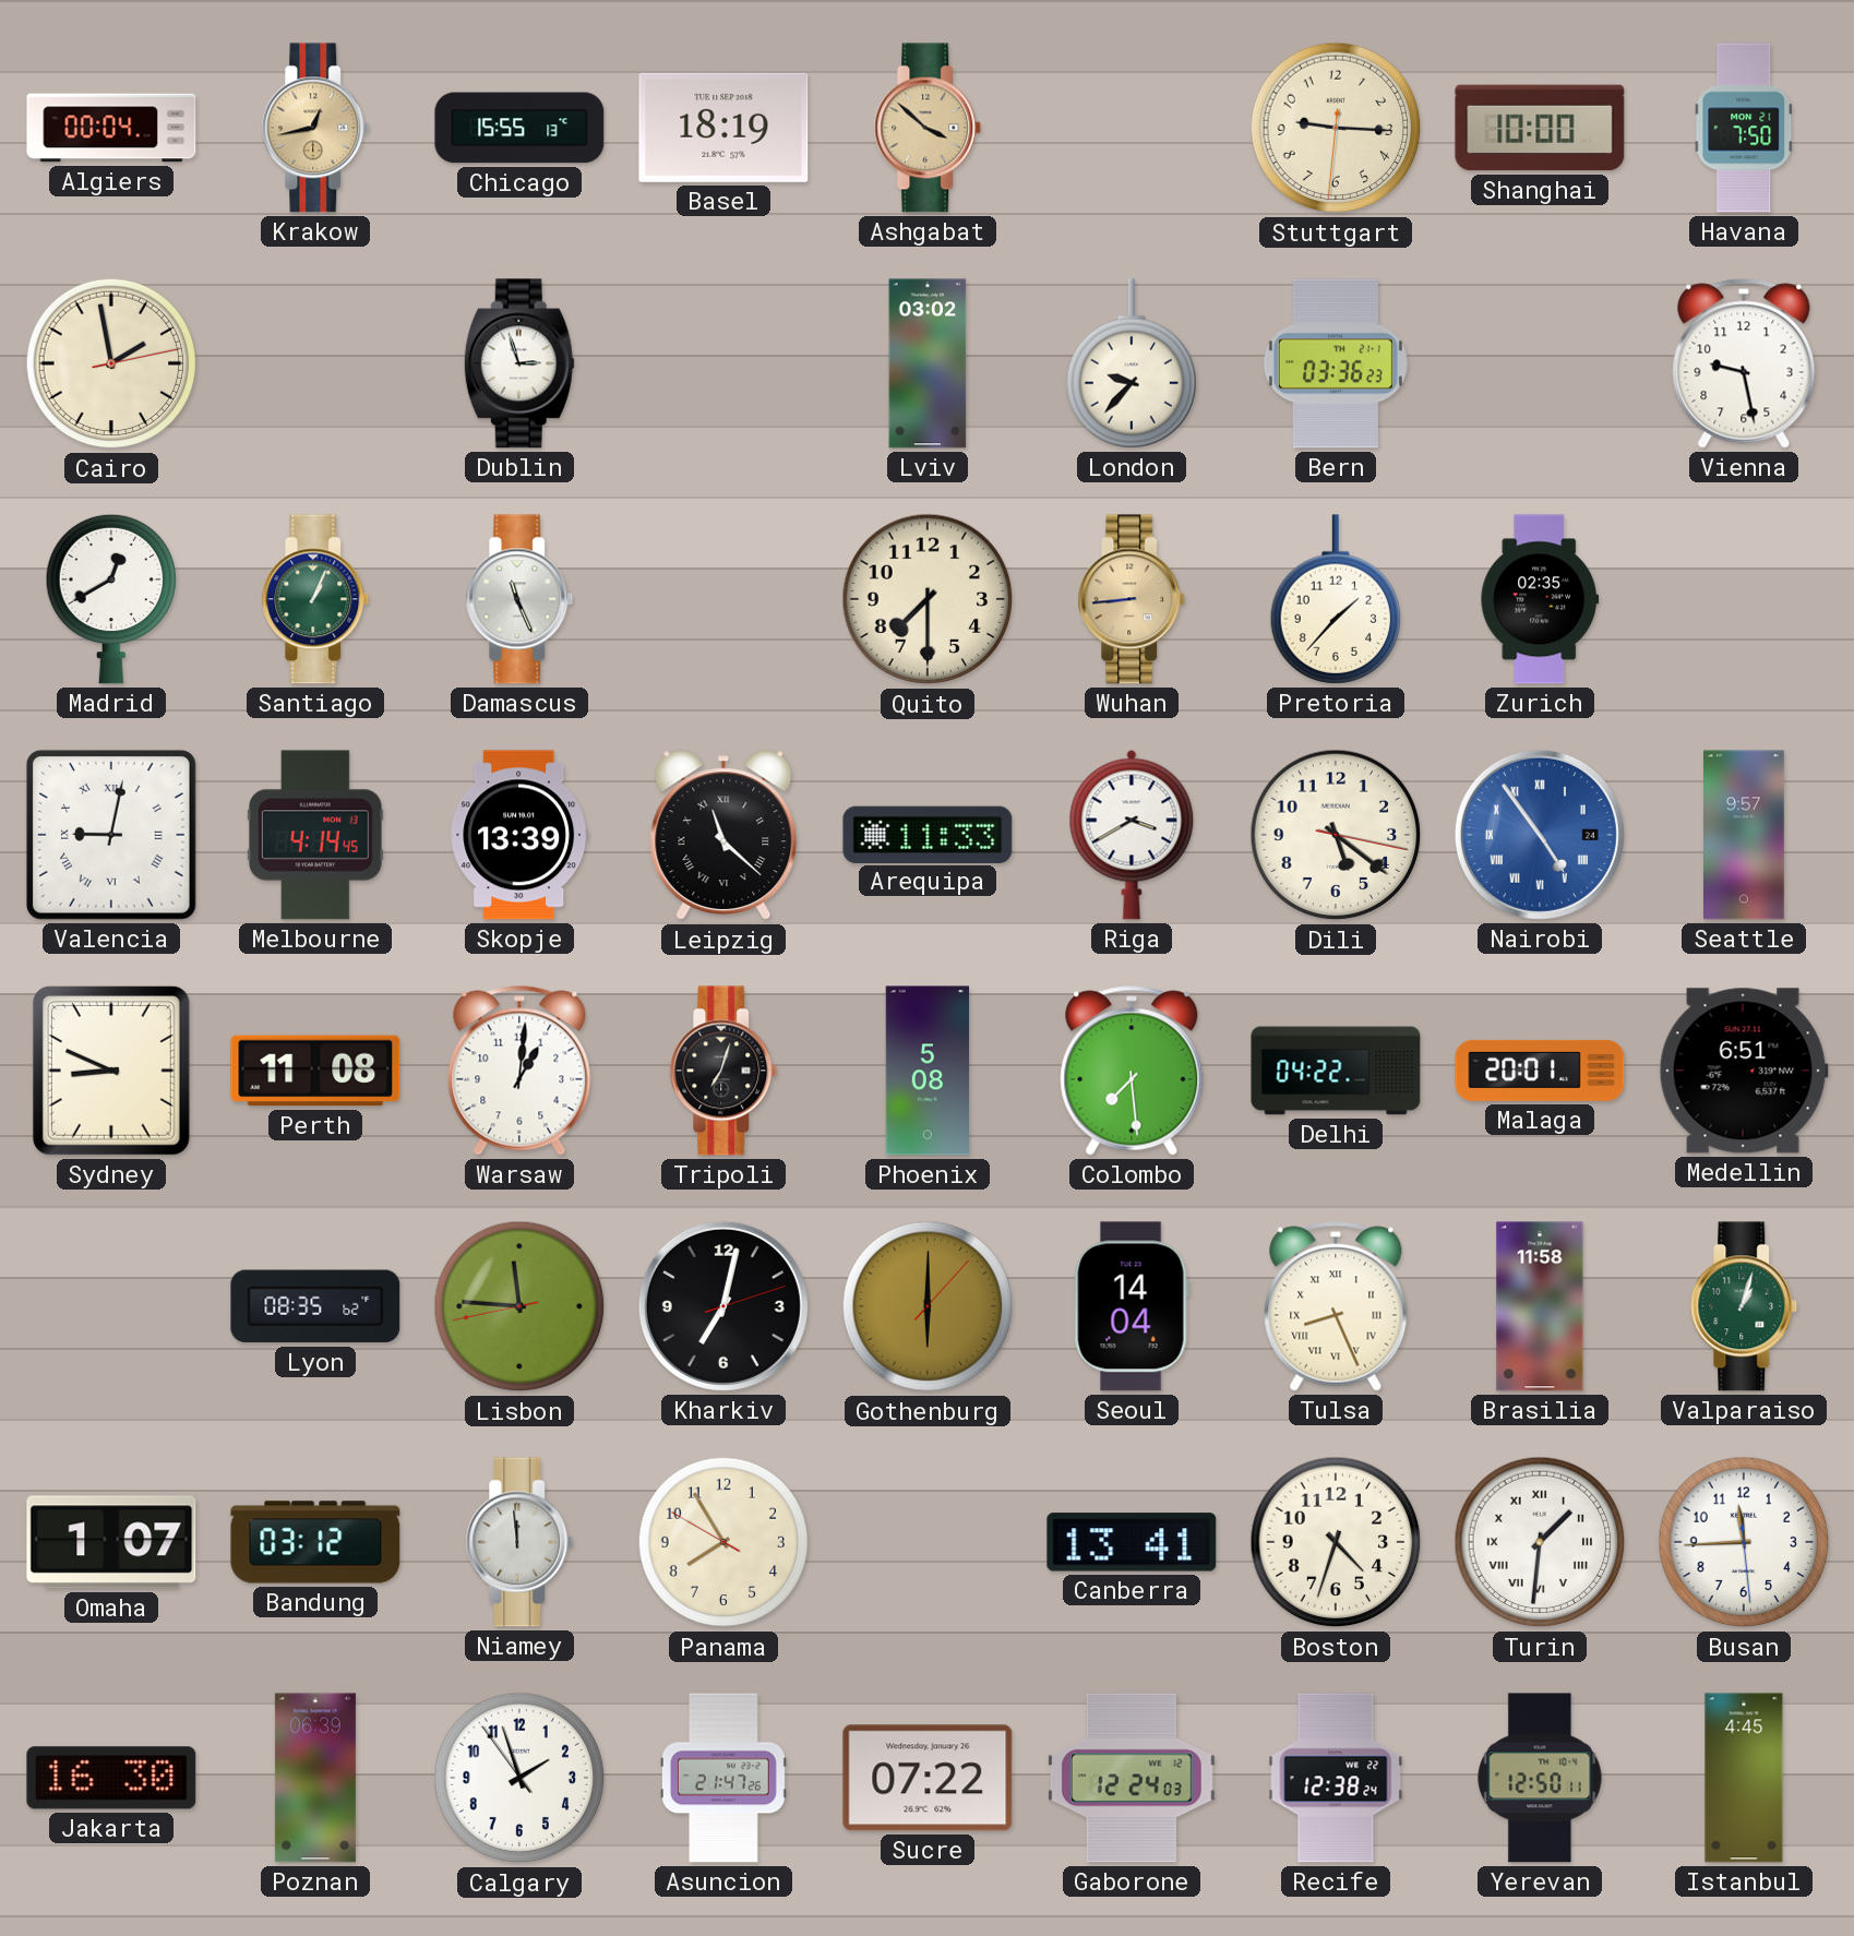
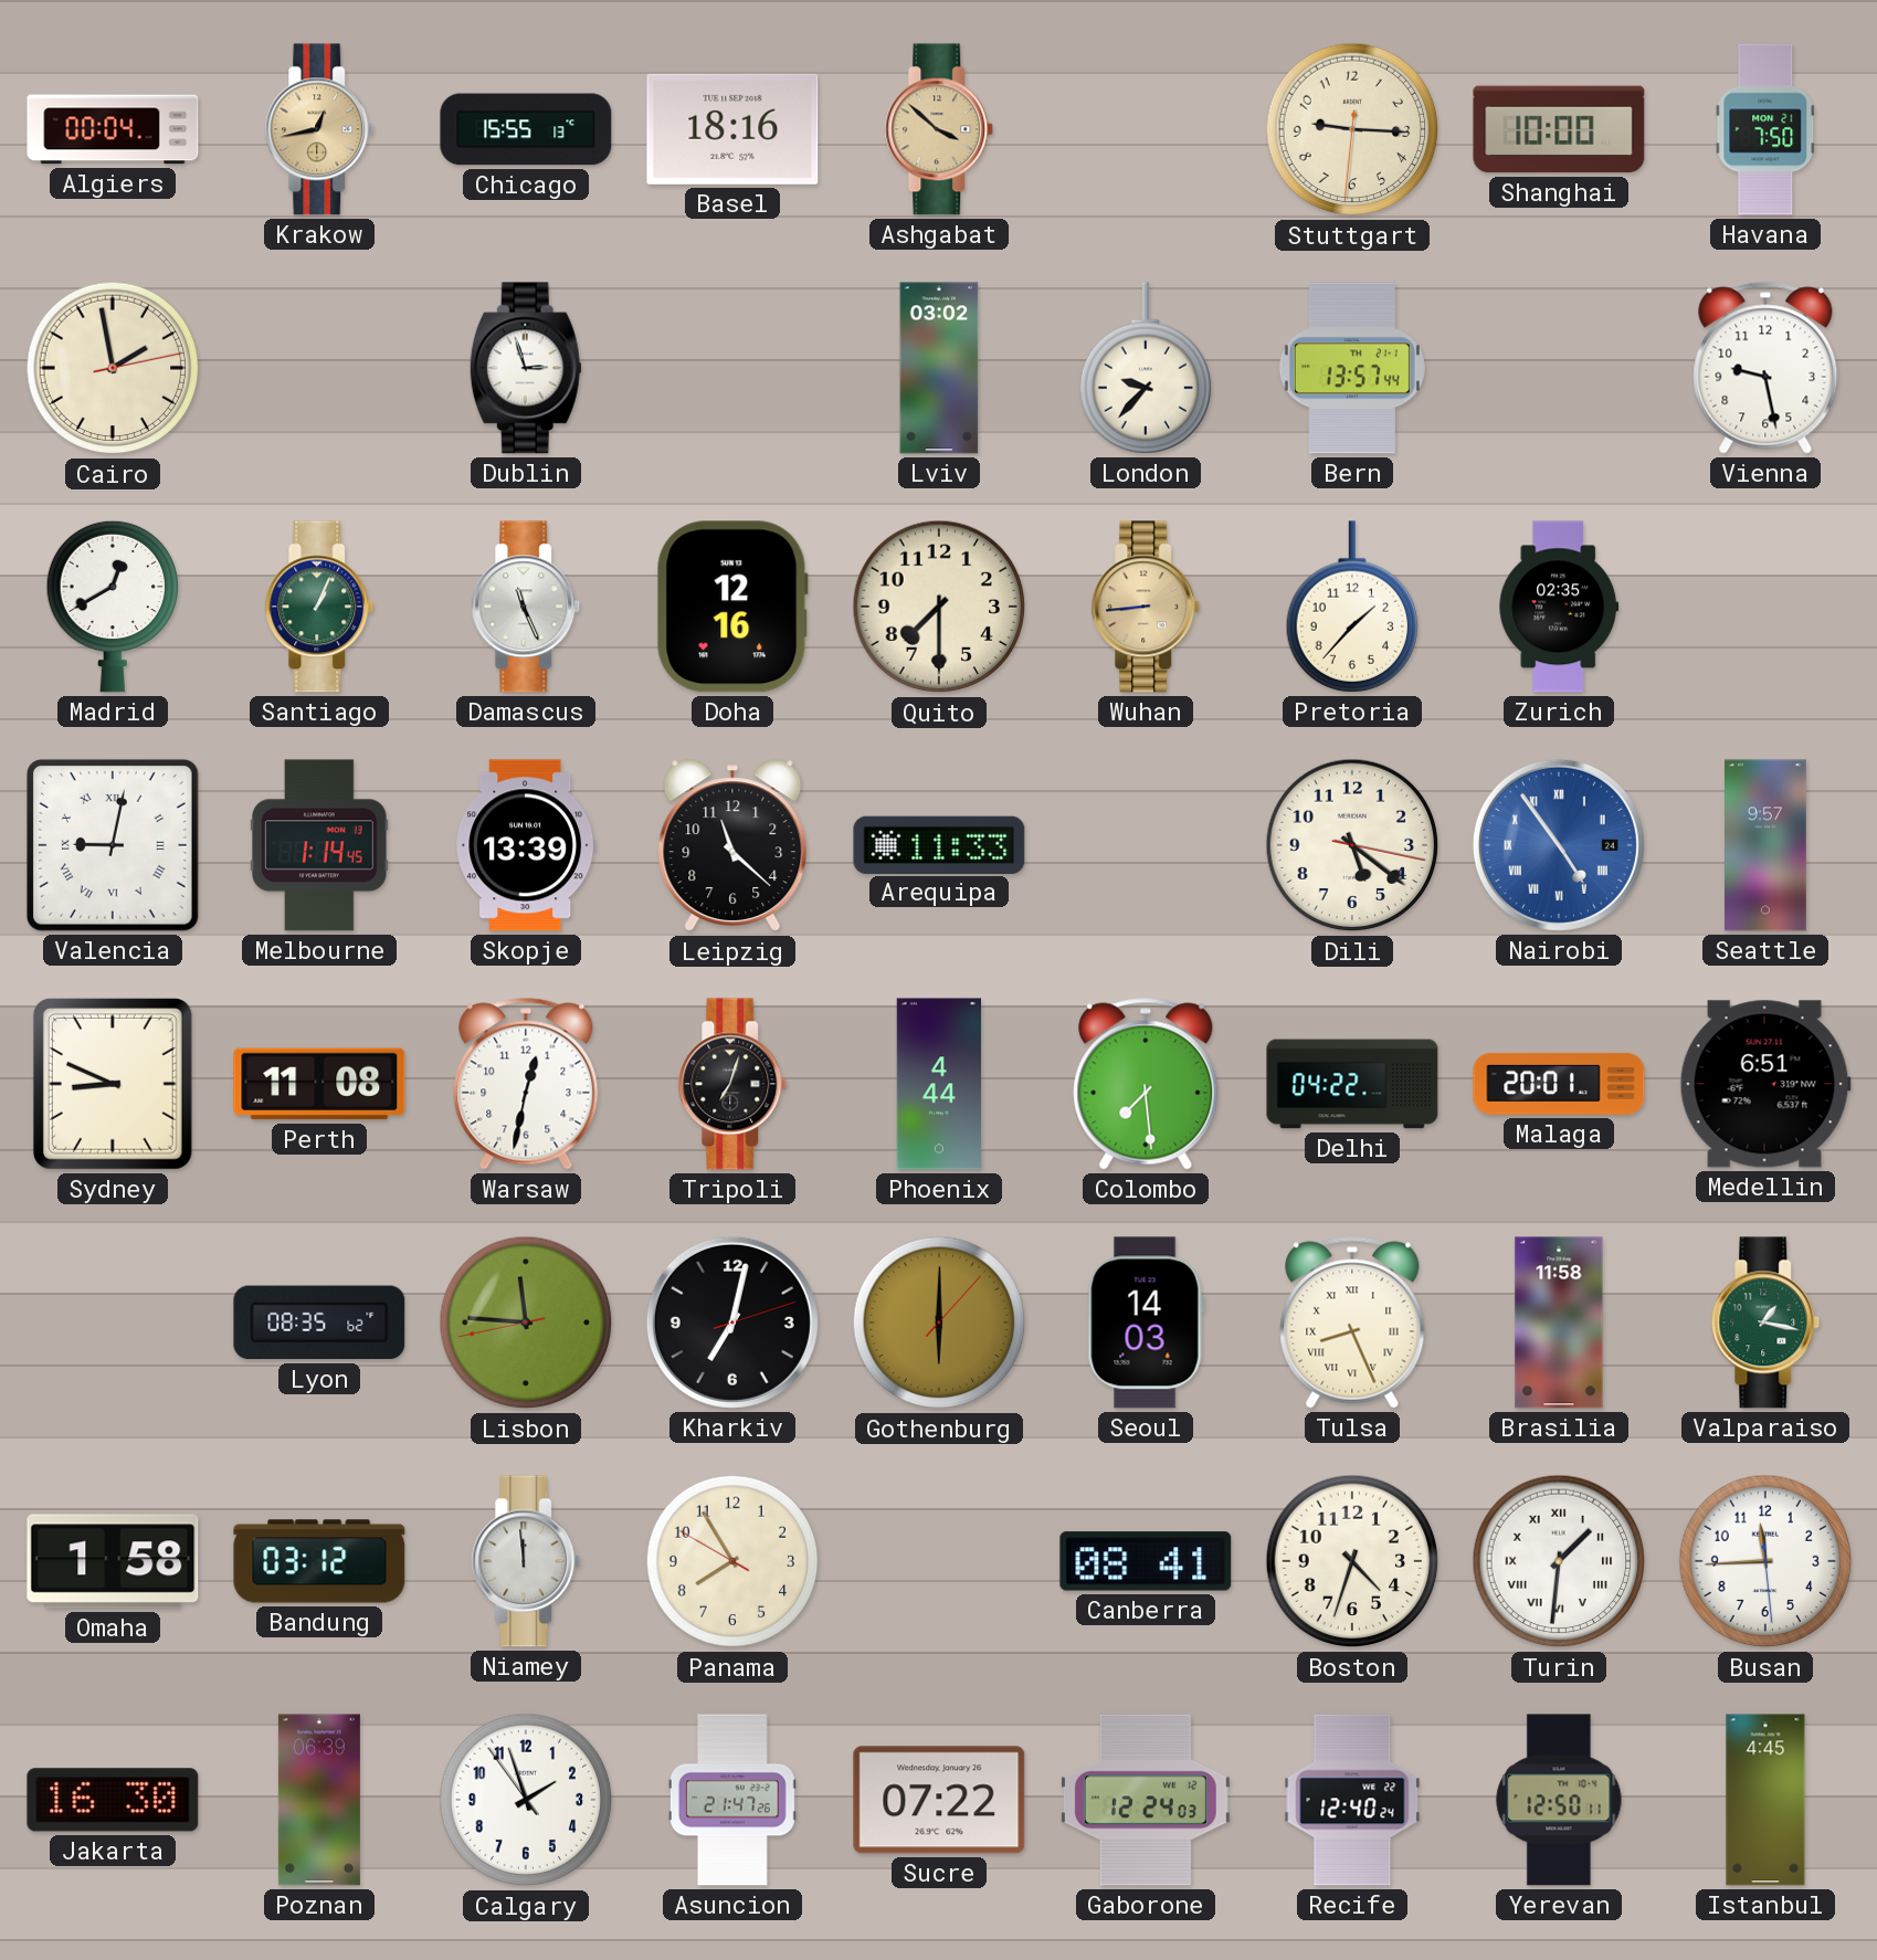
Basel: 18:19 -> 18:16 (732, 129)
Bern: 03:36 -> 13:57 (1352, 368)
Doha: none -> 12:16 (732, 607)
Melbourne: 4:14 -> 1:14 (320, 845)
Leipzig numerals: Roman -> Arabic (732, 846)
Riga: 3:40 -> none (1132, 835)
Warsaw: 1:01 -> 12:32 (526, 1084)
Phoenix: 5:08 -> 4:44 (938, 1084)
Seoul: 14:04 -> 14:03 (1146, 1323)
Valparaiso: 1:03 -> 1:17 (1765, 1323)
Omaha: 1:07 -> 1:58 (113, 1561)
Canberra: 13:41 -> 08:41 (1146, 1561)
Recife: 12:38 -> 12:40 (1352, 1800)
